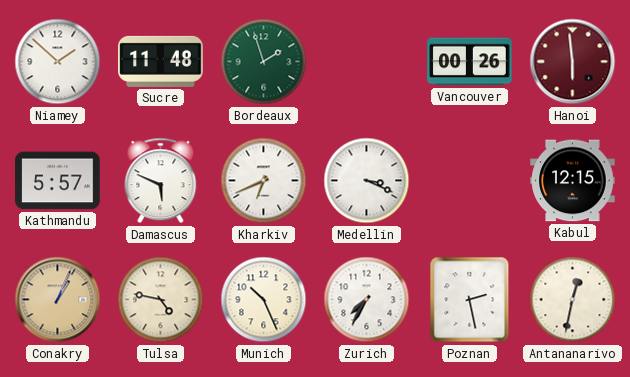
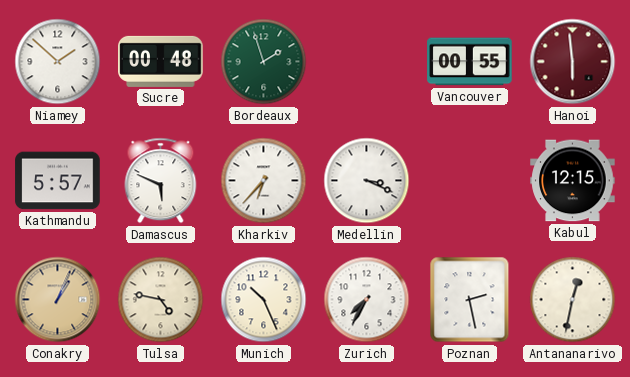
Sucre: 11:48 -> 00:48 (161, 61)
Vancouver: 00:26 -> 00:55 (470, 62)
Kharkiv: 6:41 -> 6:37 (264, 181)
